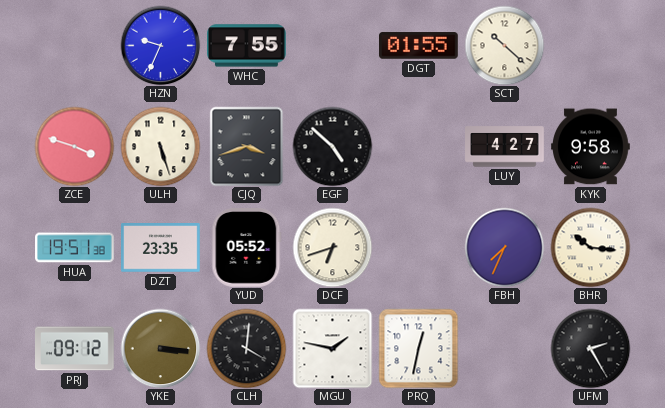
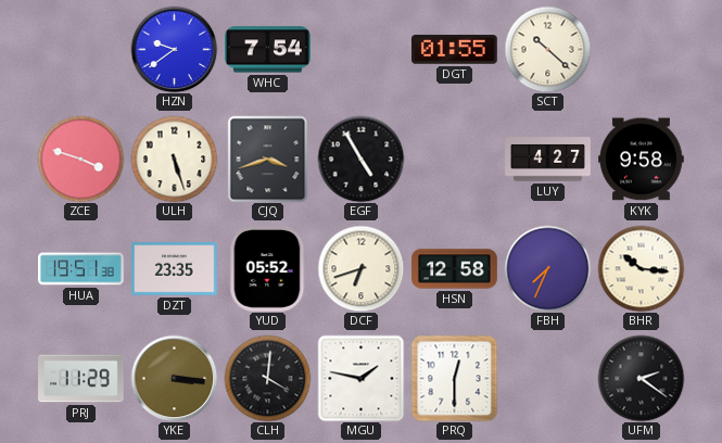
HZN: 9:34 -> 9:39 (174, 49)
WHC: 7:55 -> 7:54 (268, 50)
EGF: 4:52 -> 4:55 (360, 159)
HSN: none -> 12:58 (455, 269)
PRJ: 09:12 -> 11:29 (81, 379)
PRQ: 12:32 -> 12:30 (454, 378)
UFM: 2:25 -> 2:21 (641, 378)
